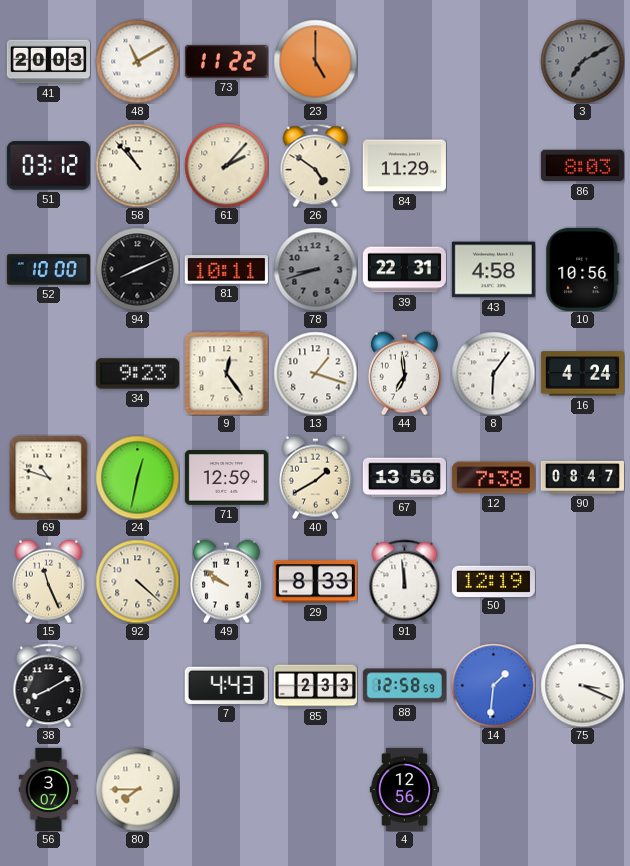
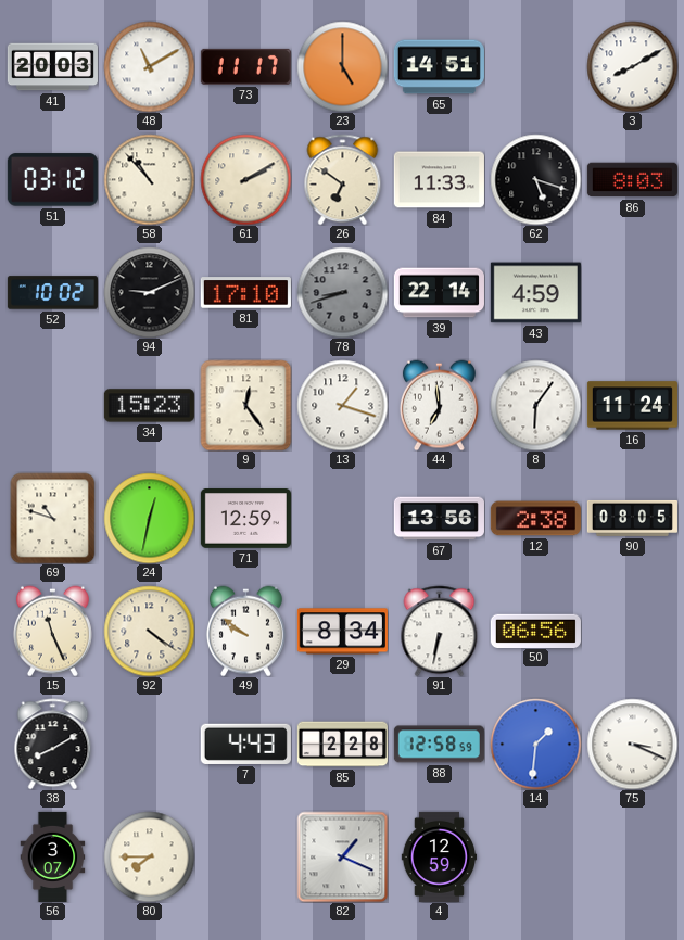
73: 11:22 -> 11:17 (245, 66)
65: none -> 14:51 (439, 67)
3: 7:10 -> 8:10 (632, 66)
3 dial: grey -> white (632, 66)
61: 2:07 -> 2:10 (245, 179)
26: 4:51 -> 6:51 (343, 179)
84: 11:29 -> 11:33 (439, 180)
62: none -> 5:18 (535, 179)
52: 10:00 -> 10:02 (52, 293)
94: 8:11 -> 9:11 (149, 292)
81: 10:11 -> 17:10 (245, 293)
39: 22:31 -> 22:14 (439, 293)
43: 4:58 -> 4:59 (535, 293)
10: 10:56 -> none (583, 269)
34: 9:23 -> 15:23 (149, 406)
16: 4:24 -> 11:24 (632, 406)
40: 1:40 -> none (315, 477)
12: 7:38 -> 2:38 (535, 519)
90: 08:47 -> 08:05 (632, 518)
92: 4:22 -> 4:21 (149, 631)
29: 8:33 -> 8:34 (342, 632)
91: 11:59 -> 6:32 (440, 631)
50: 12:19 -> 06:56 (535, 631)
85: 2:33 -> 2:28 (342, 745)
82: none -> 1:19 (342, 856)
4: 12:56 -> 12:59 (440, 856)
